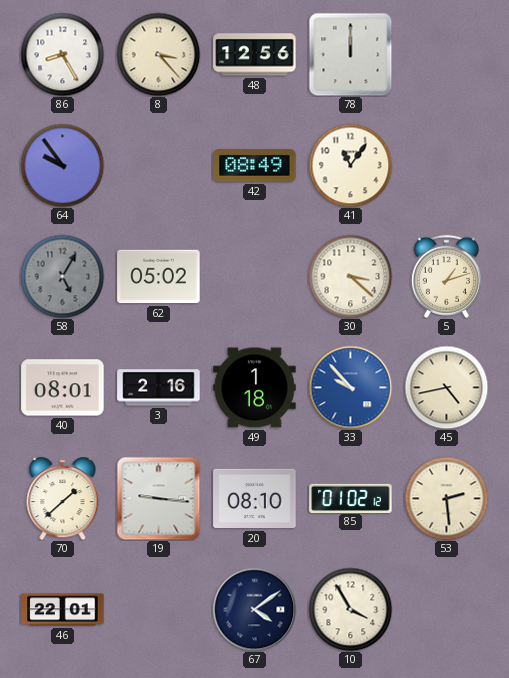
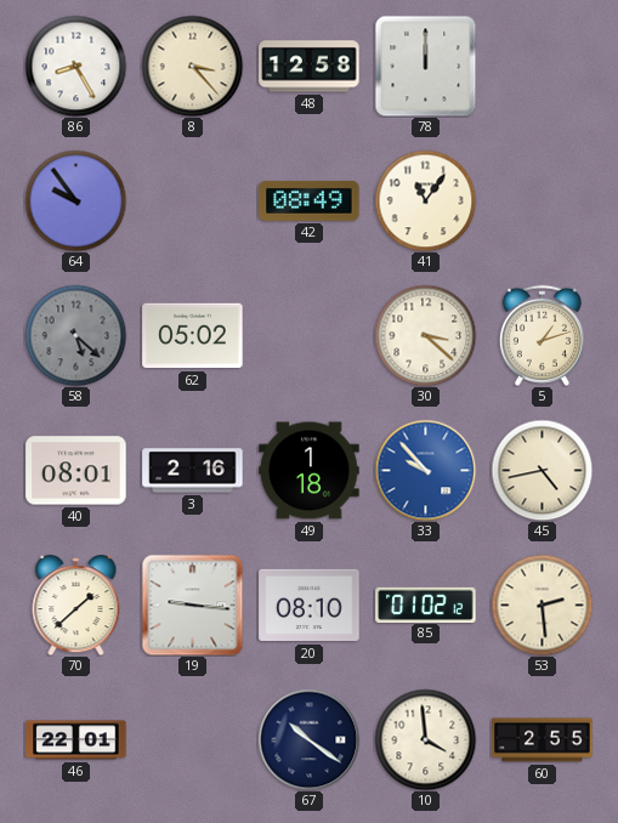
48: 12:56 -> 12:58 (310, 67)
58: 5:05 -> 5:22 (75, 335)
67: 4:09 -> 10:21 (308, 739)
10: 3:55 -> 3:59 (425, 739)
60: none -> 2:55 (543, 740)
